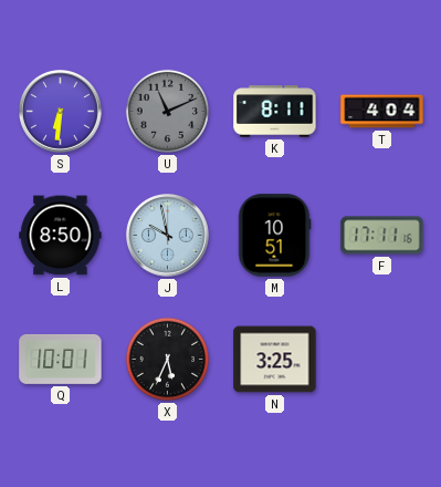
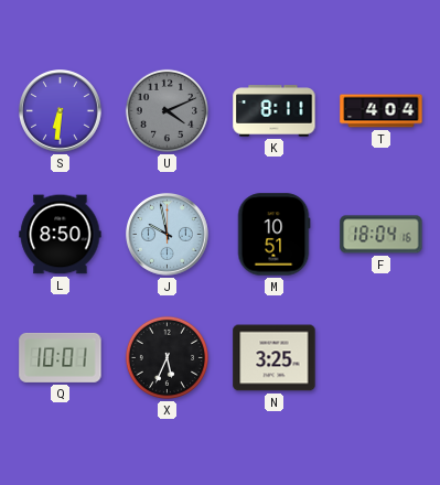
U: 11:11 -> 4:11 (167, 110)
F: 17:11 -> 18:04 (382, 235)
